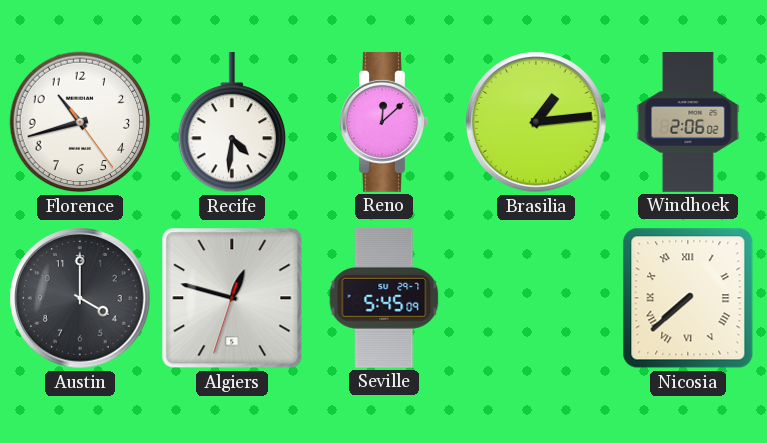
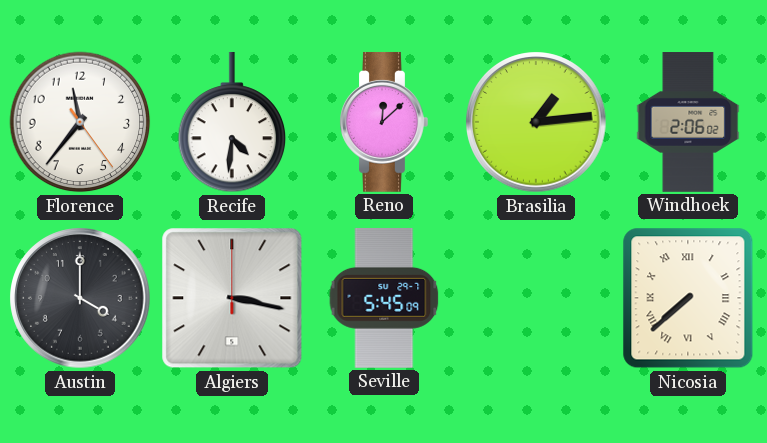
Florence: 10:42 -> 11:36 (80, 122)
Algiers: 12:47 -> 3:17 (232, 298)
